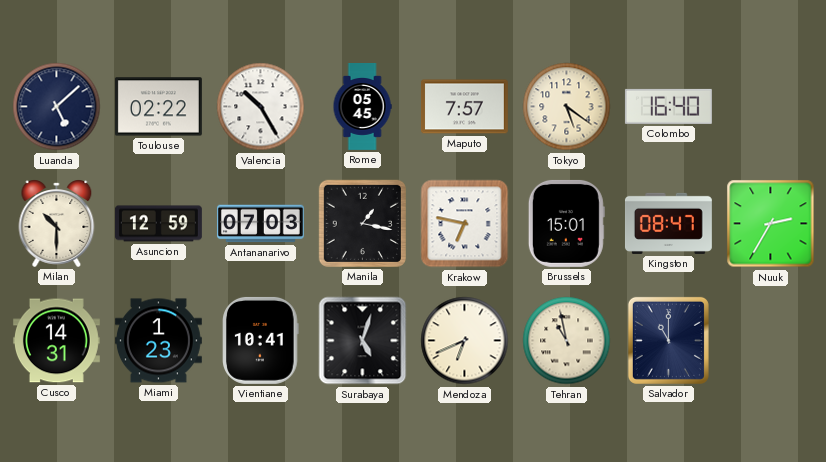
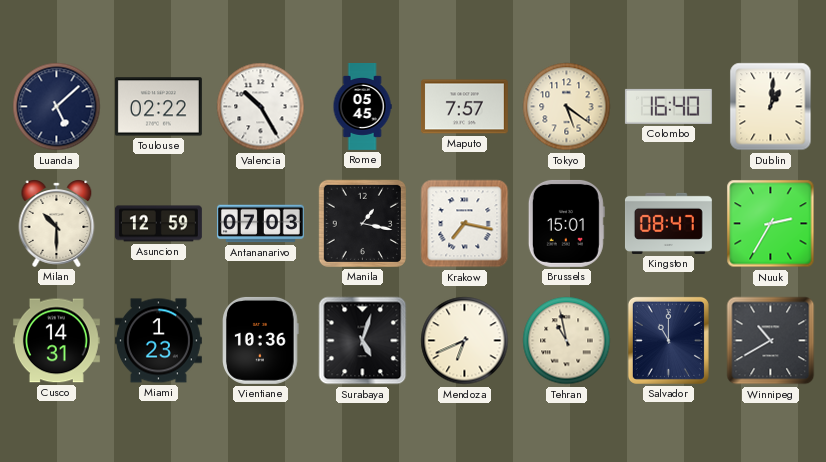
Dublin: none -> 1:01 (771, 107)
Krakow: 6:47 -> 7:17 (465, 224)
Vientiane: 10:41 -> 10:36 (261, 340)
Winnipeg: none -> 10:40 (771, 341)
